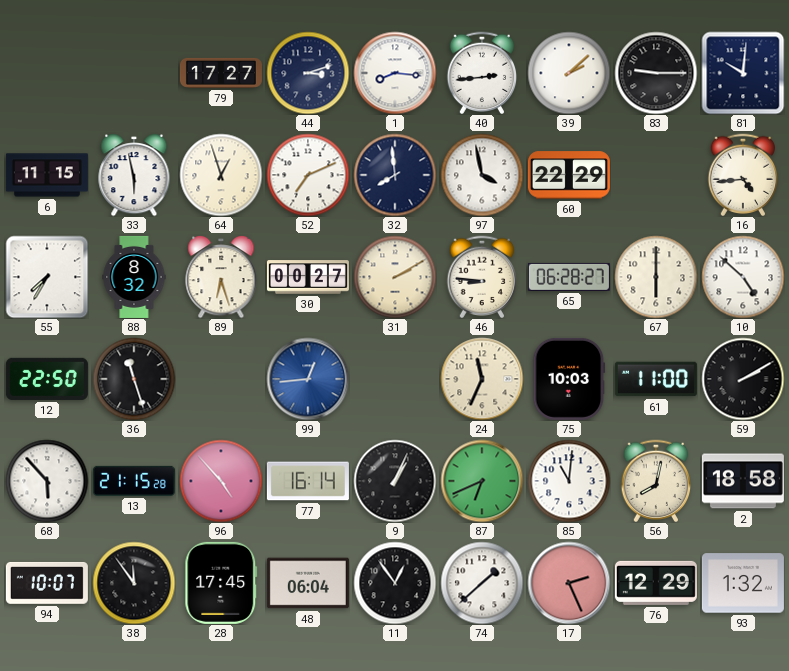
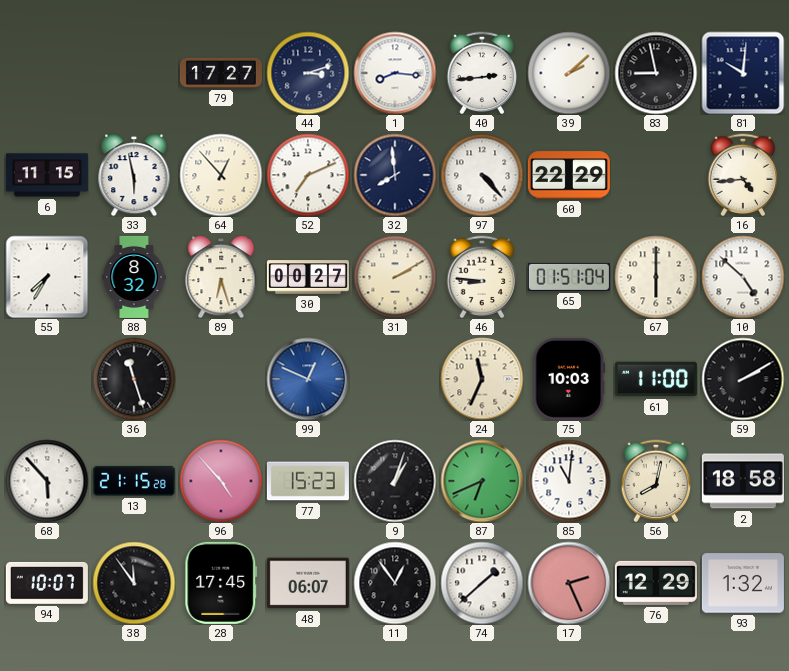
83: 9:15 -> 8:58 (656, 73)
64: 12:57 -> 12:53 (221, 175)
97: 3:58 -> 4:23 (482, 175)
65: 06:28 -> 01:51 (569, 277)
12: 22:50 -> none (47, 379)
99: 12:44 -> 12:49 (308, 379)
77: 16:14 -> 15:23 (308, 481)
9: 1:04 -> 1:03 (395, 481)
48: 06:04 -> 06:07 (308, 583)
